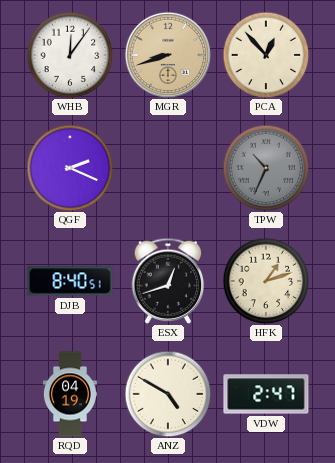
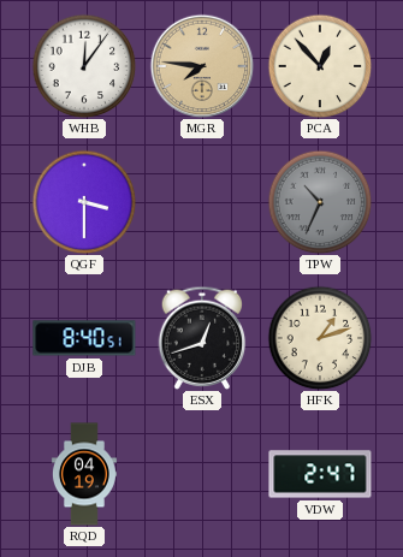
MGR: 8:42 -> 7:46 (202, 66)
QGF: 2:19 -> 3:30 (84, 202)
ANZ: 4:50 -> none (168, 394)
